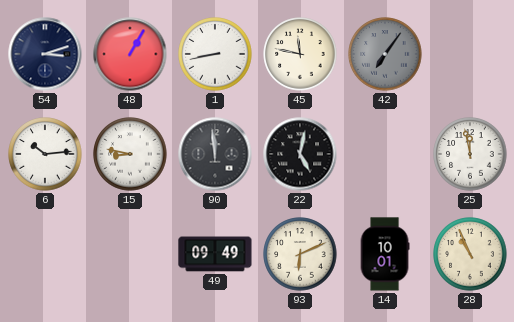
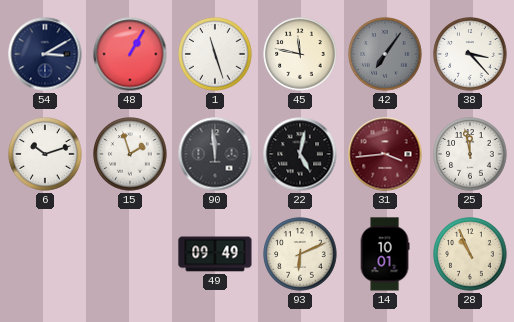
54: 3:12 -> 3:10 (45, 54)
1: 8:43 -> 11:27 (215, 54)
38: none -> 3:23 (470, 54)
6: 10:14 -> 10:12 (45, 154)
15: 8:47 -> 1:57 (130, 154)
31: none -> 3:44 (385, 154)
